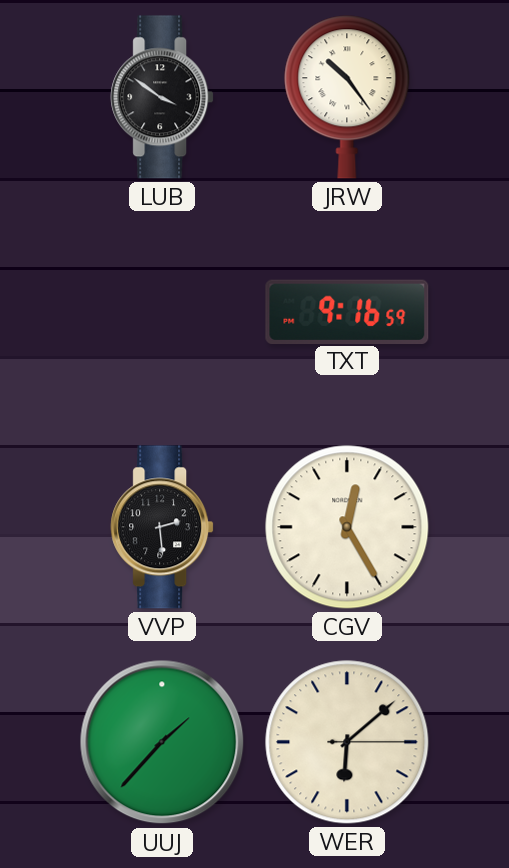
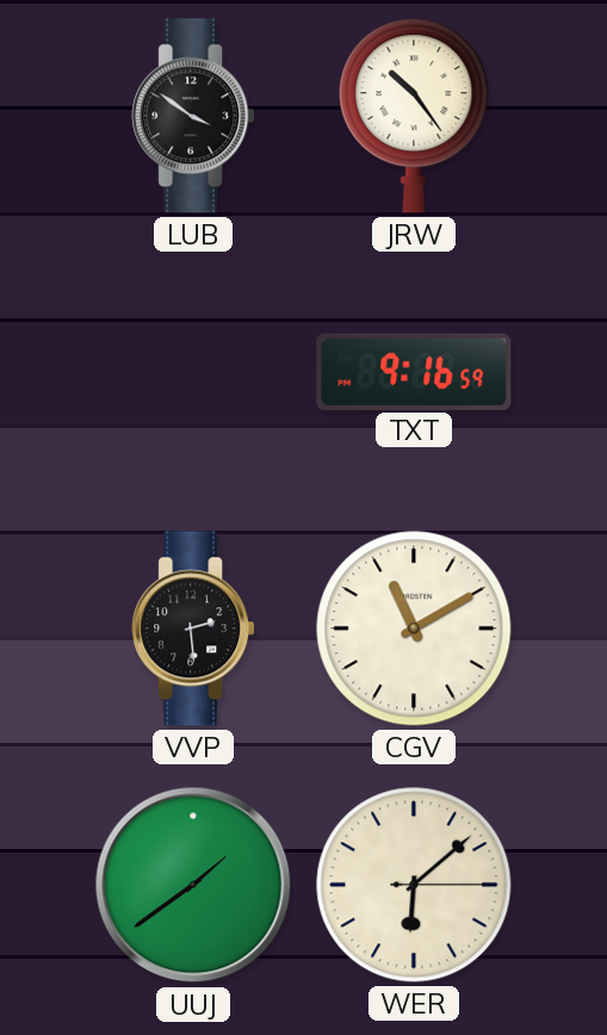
CGV: 12:25 -> 11:10 (414, 628)
UUJ: 1:37 -> 1:39 (193, 885)
